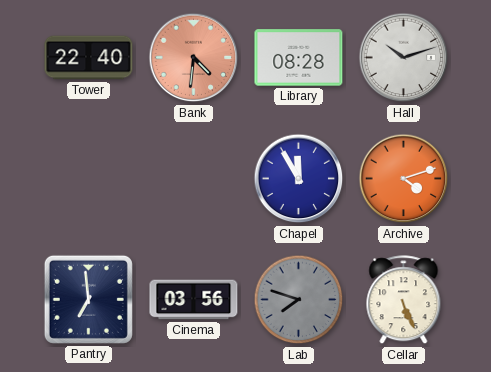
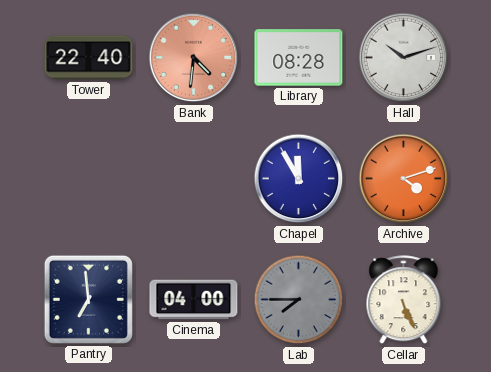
Cinema: 03:56 -> 04:00 (194, 300)
Lab: 7:48 -> 7:45 (299, 300)
